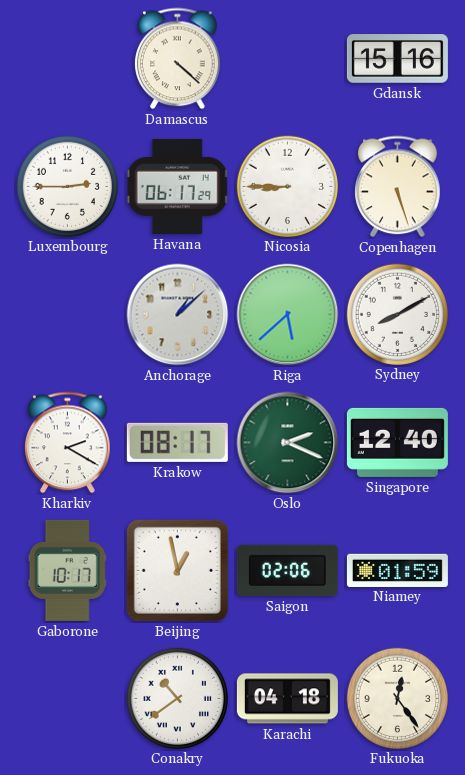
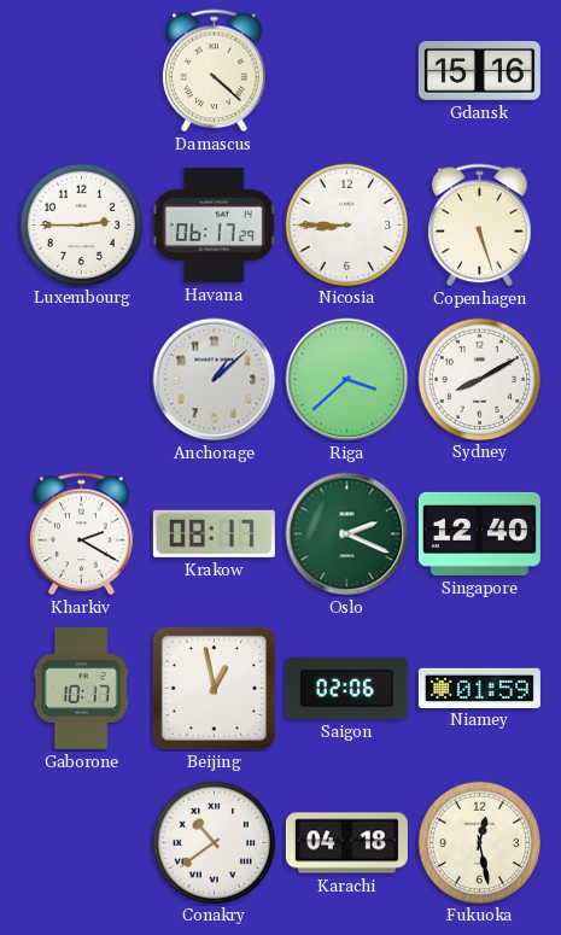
Riga: 5:38 -> 3:38 (347, 380)
Fukuoka: 12:24 -> 12:28 (479, 842)
